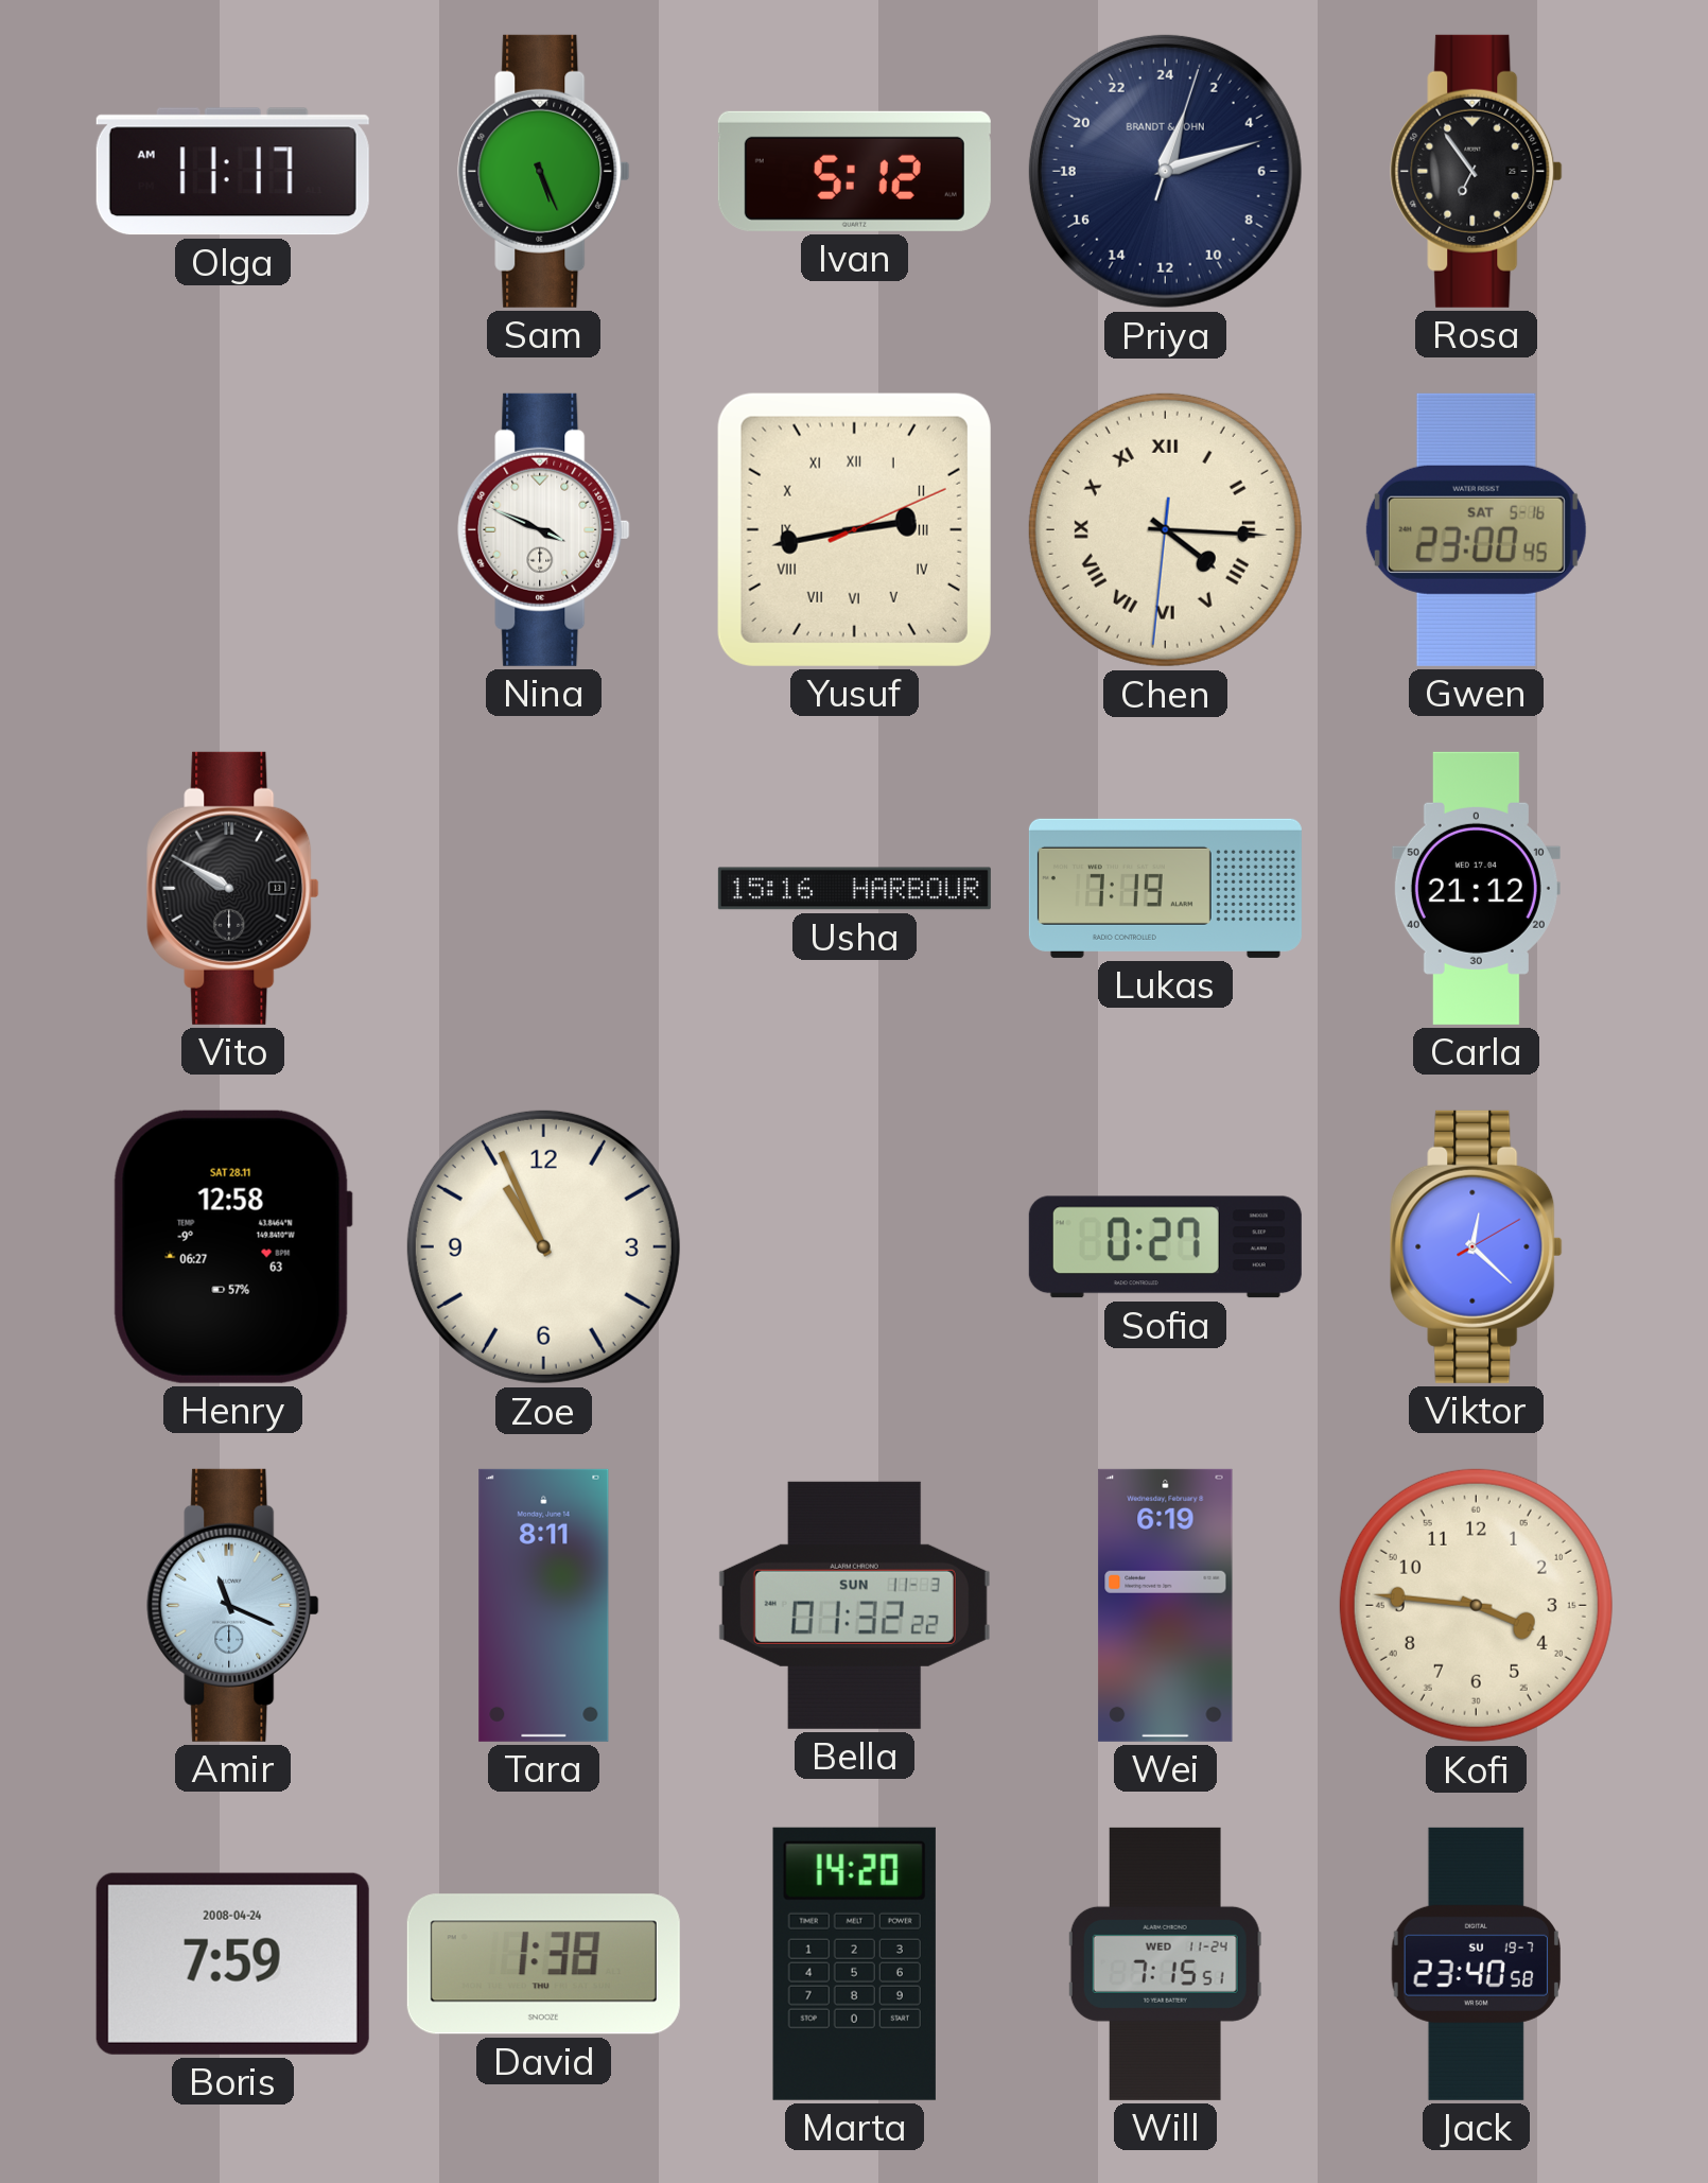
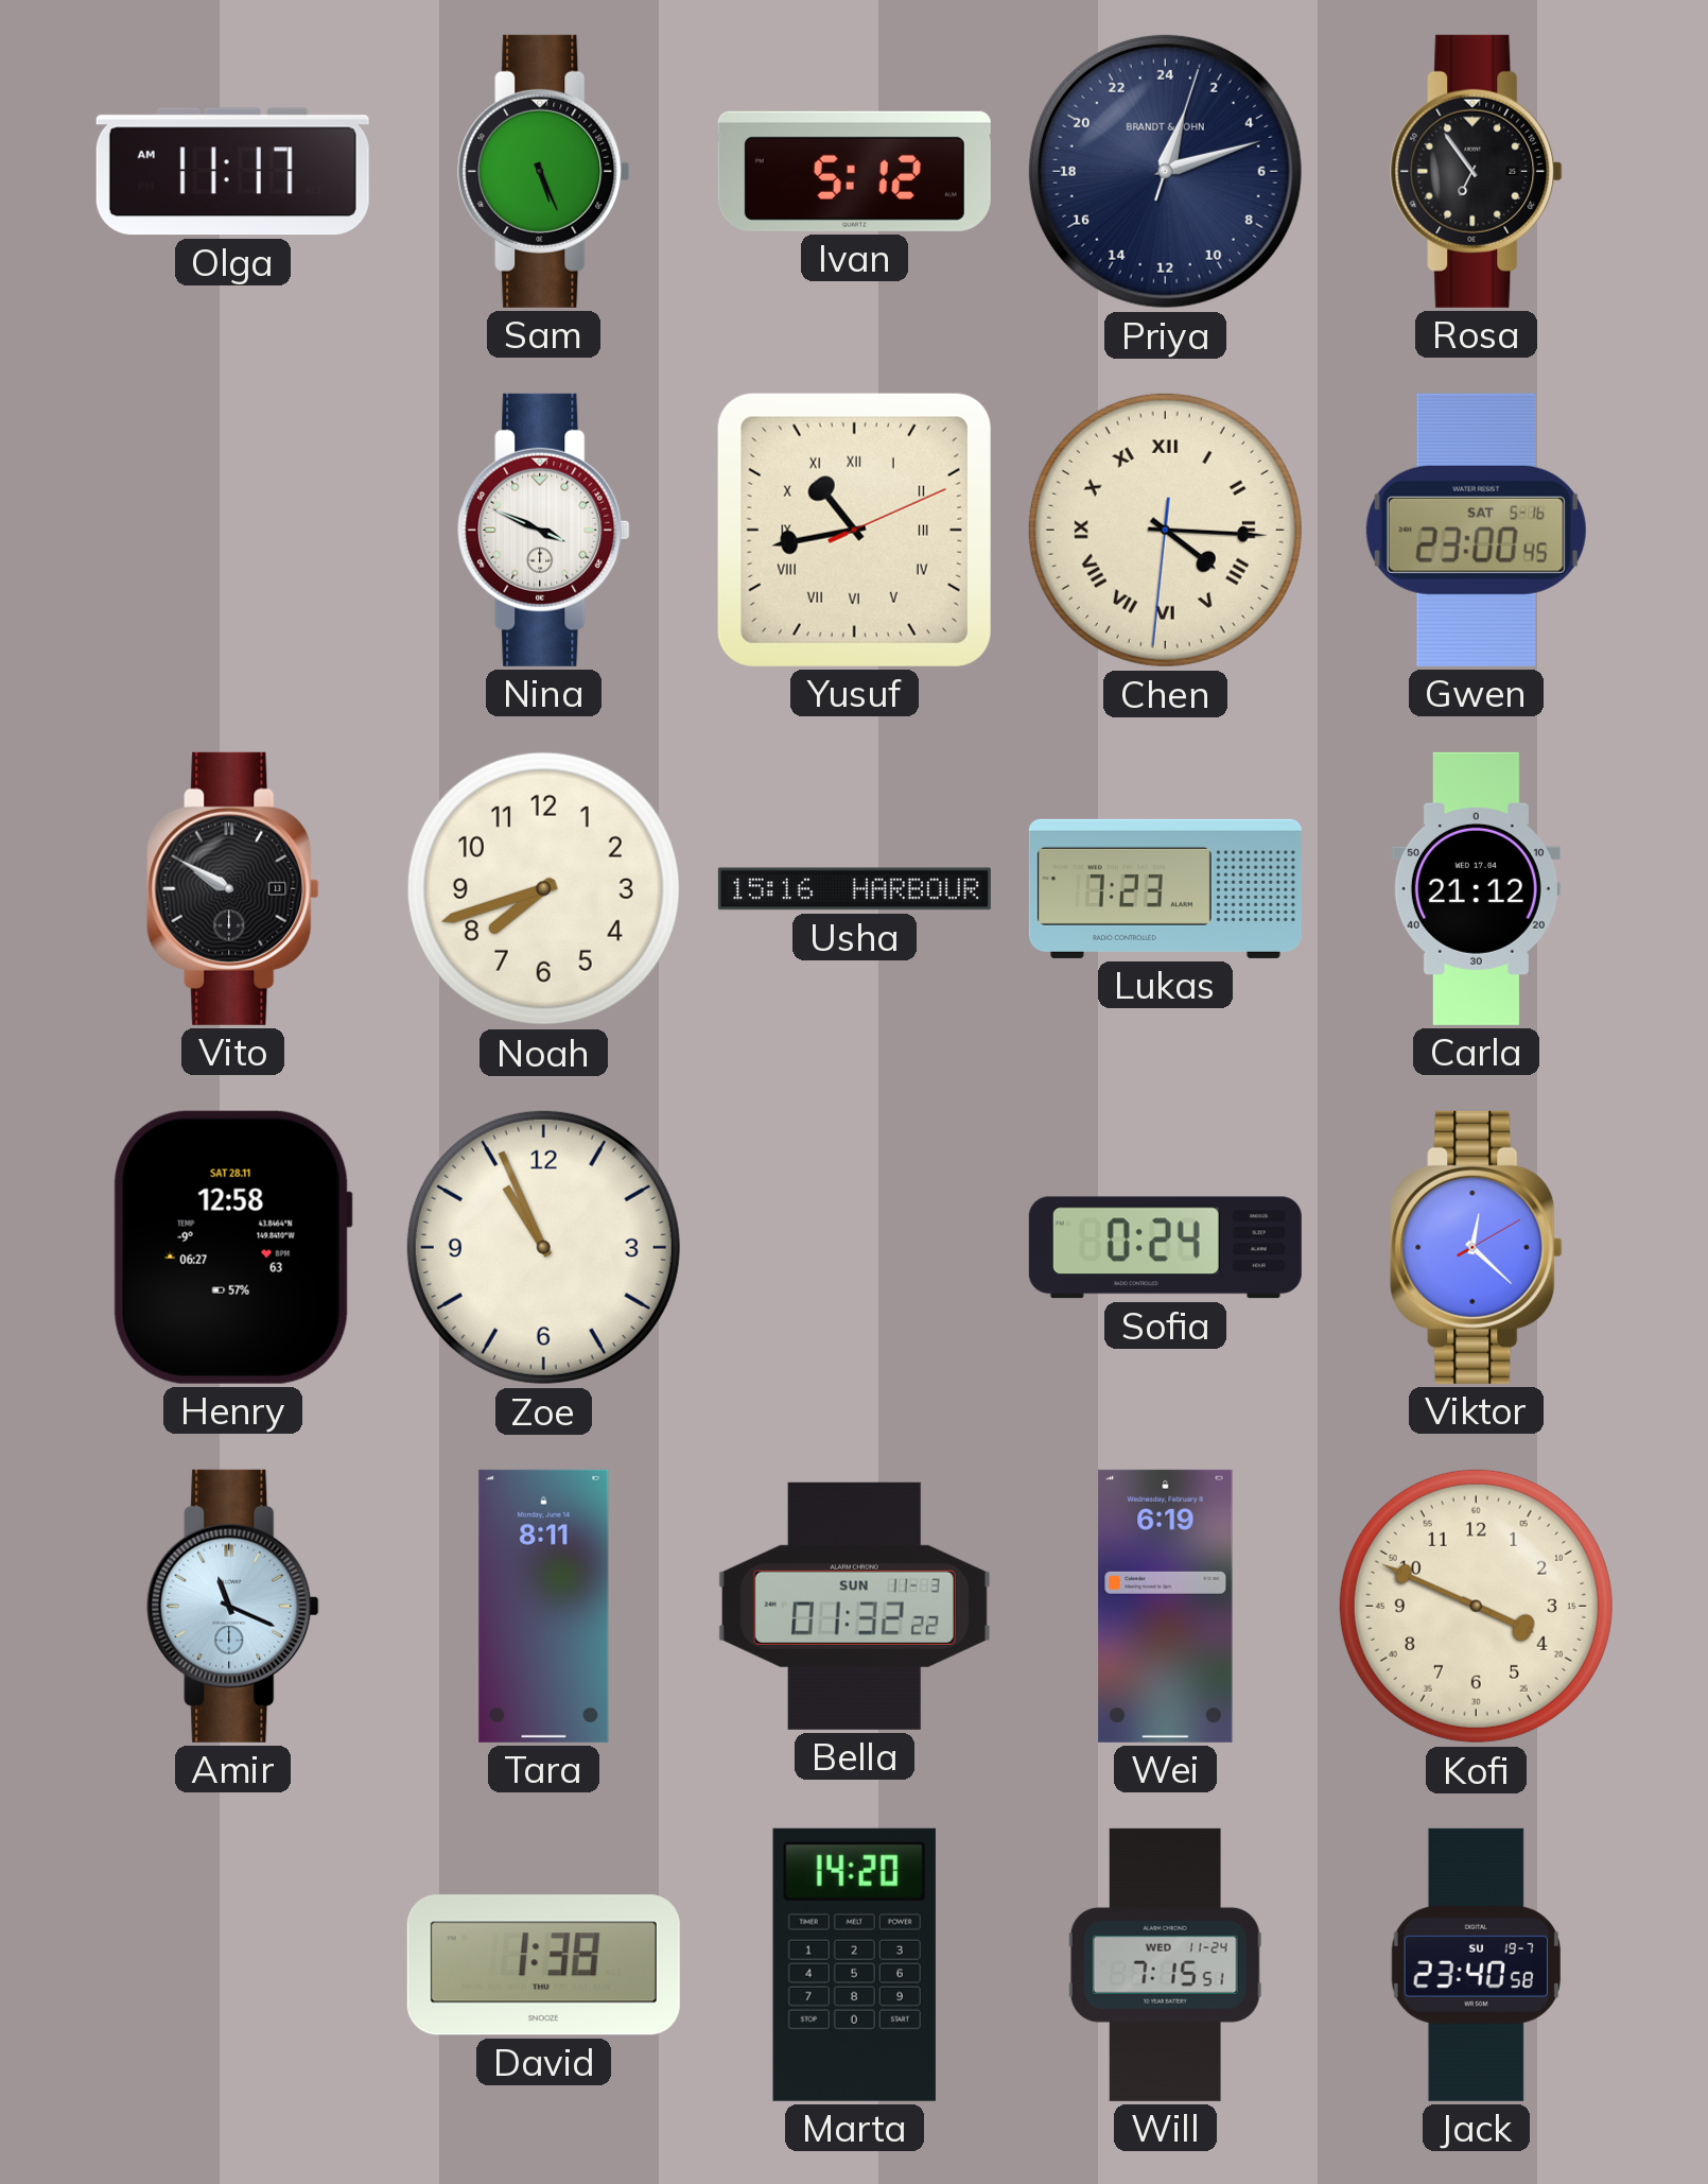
Yusuf: 2:43 -> 10:43 (854, 530)
Noah: none -> 7:42 (543, 888)
Lukas: 7:19 -> 7:23 (1165, 888)
Sofia: 0:27 -> 0:24 (1165, 1248)
Kofi: 3:46 -> 3:49 (1476, 1606)
Boris: 7:59 -> none (232, 1963)
